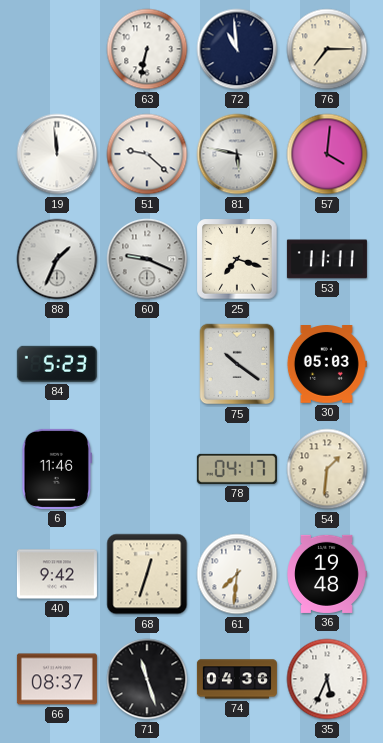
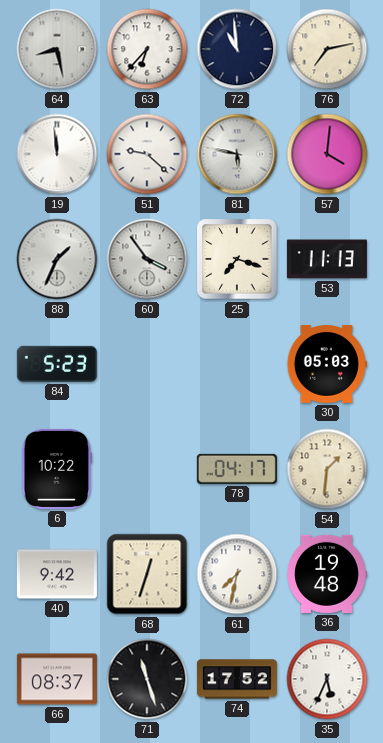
64: none -> 8:28 (57, 49)
63: 6:32 -> 6:37 (147, 49)
76: 7:15 -> 7:13 (327, 49)
60: 9:19 -> 3:54 (147, 259)
53: 11:11 -> 11:13 (327, 259)
75: 10:21 -> none (237, 364)
6: 11:46 -> 10:22 (56, 469)
61: 7:31 -> 7:32 (237, 574)
74: 04:36 -> 17:52 (237, 679)
